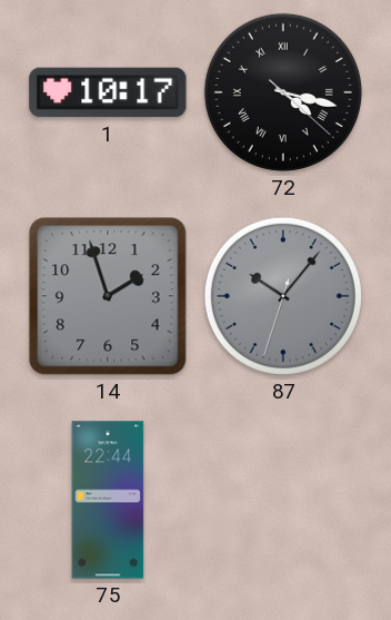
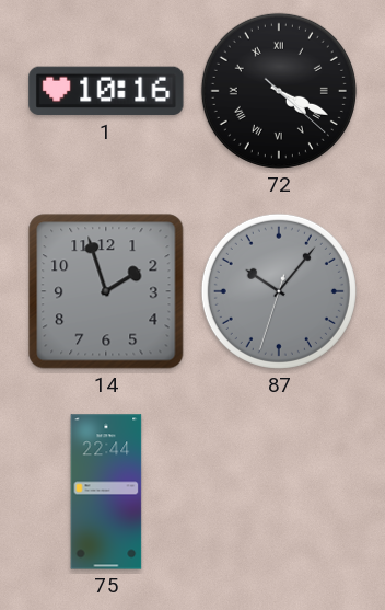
1: 10:17 -> 10:16 (106, 91)
72: 4:17 -> 4:19 (279, 91)
